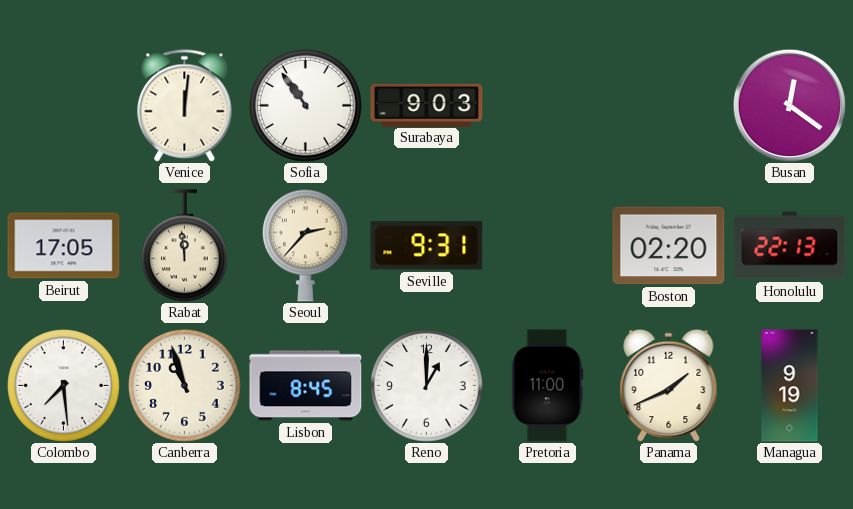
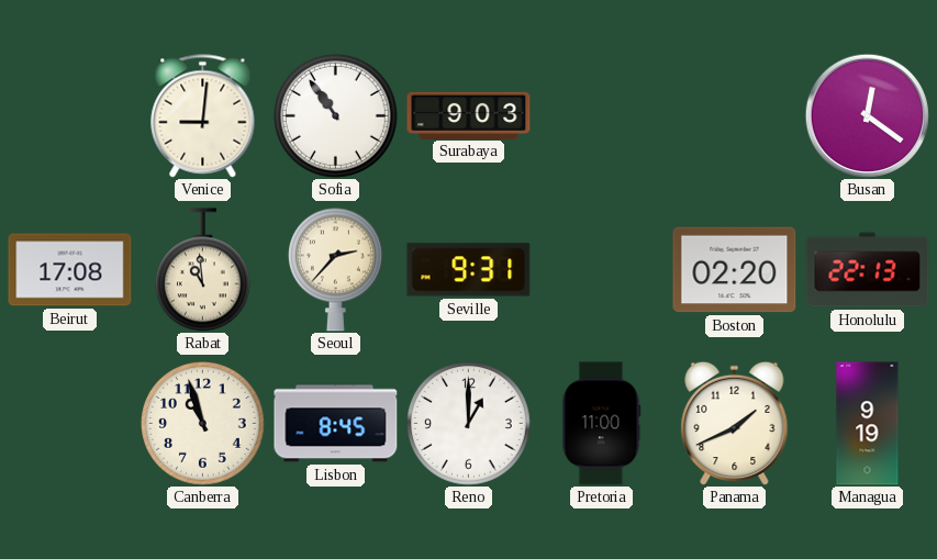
Venice: 12:01 -> 9:01 (203, 116)
Beirut: 17:05 -> 17:08 (70, 270)
Rabat: 11:59 -> 10:59 (202, 270)
Colombo: 7:29 -> none (64, 386)
